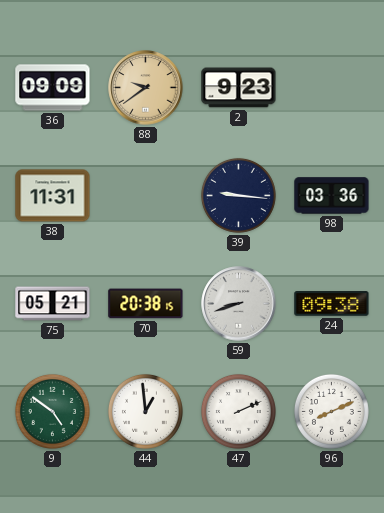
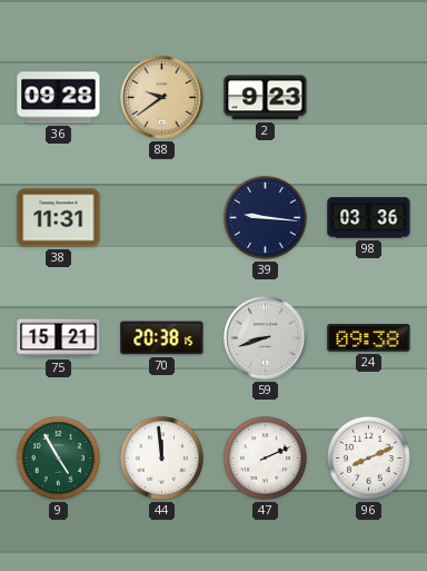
36: 09:09 -> 09:28 (59, 98)
75: 05:21 -> 15:21 (59, 338)
9: 4:51 -> 4:55 (58, 457)
44: 12:59 -> 11:59 (161, 457)
